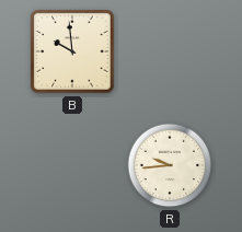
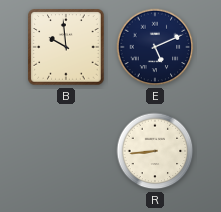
E: none -> 5:11 (155, 47)
R: 9:44 -> 8:44 (155, 151)
